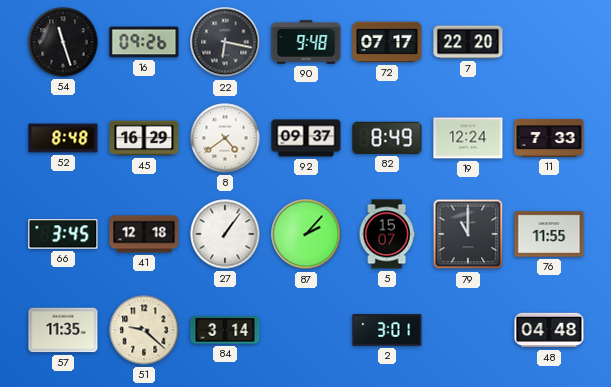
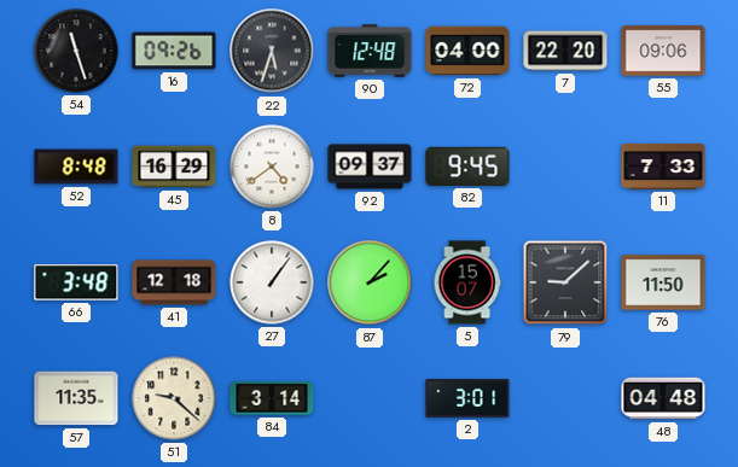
22: 6:17 -> 5:33 (272, 51)
90: 9:48 -> 12:48 (370, 51)
72: 07:17 -> 04:00 (467, 51)
55: none -> 09:06 (663, 51)
82: 8:49 -> 9:45 (467, 167)
19: 12:24 -> none (468, 138)
66: 3:45 -> 3:48 (76, 282)
79: 11:00 -> 9:08 (565, 282)
76: 11:55 -> 11:50 (663, 282)
